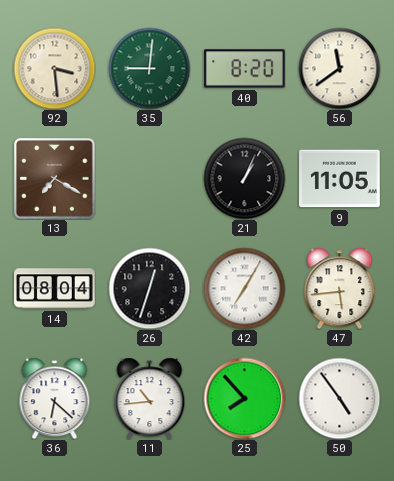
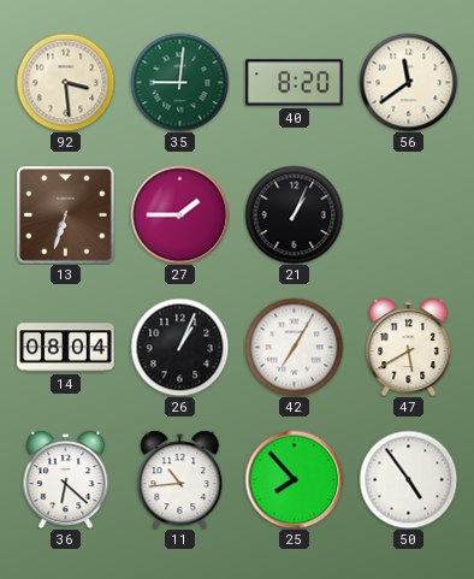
13: 7:20 -> 6:33 (65, 214)
27: none -> 1:45 (179, 214)
9: 11:05 -> none (340, 179)
26: 12:33 -> 1:04 (179, 347)
47: 5:44 -> 5:40 (409, 347)
